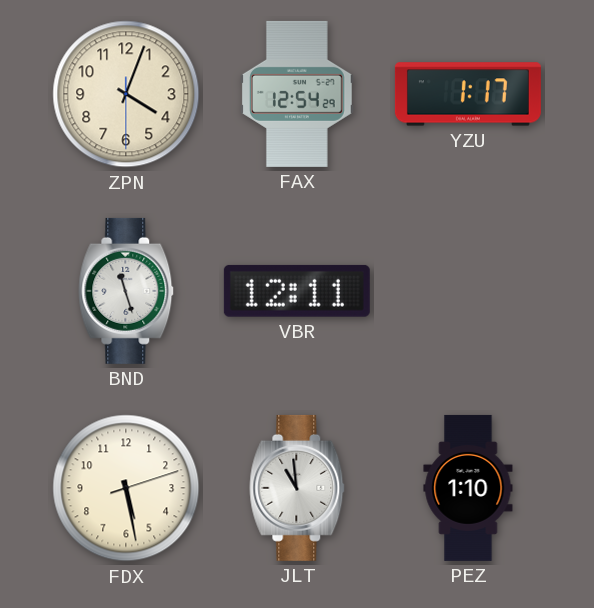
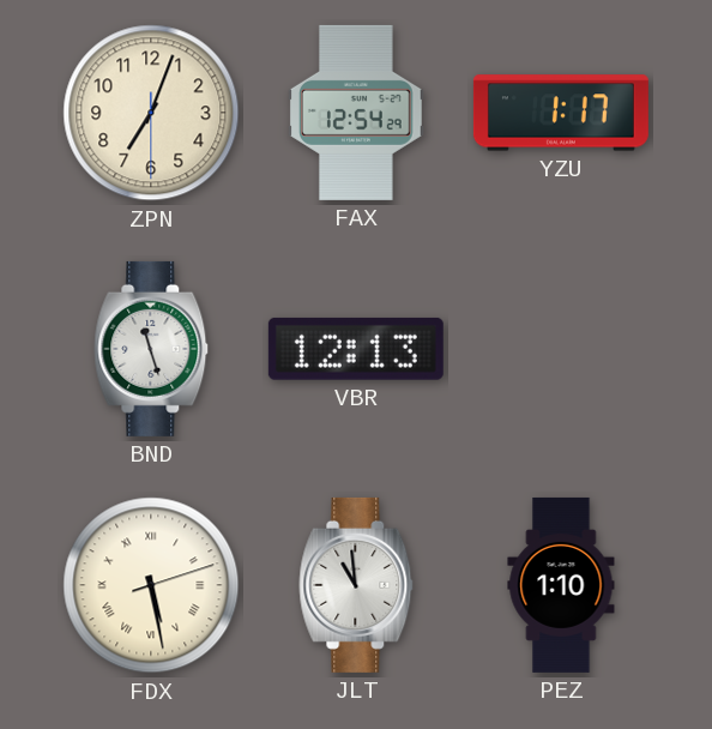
ZPN: 4:03 -> 7:03 (151, 113)
VBR: 12:11 -> 12:13 (356, 349)
FDX numerals: Arabic -> Roman (151, 585)
